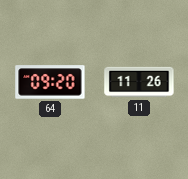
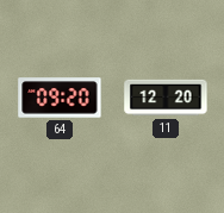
11: 11:26 -> 12:20 (166, 98)
